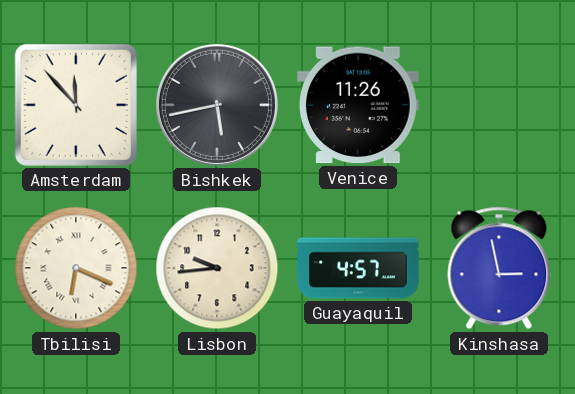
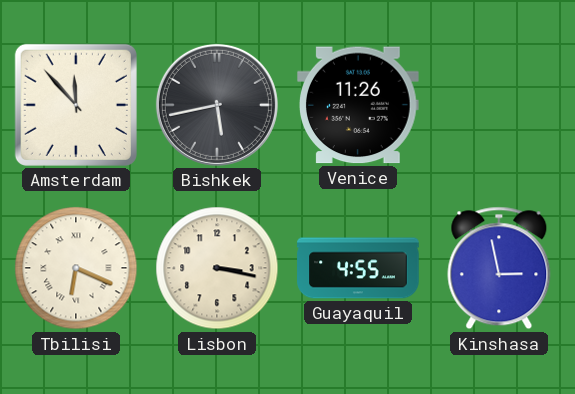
Lisbon: 9:44 -> 3:17 (217, 268)
Guayaquil: 4:57 -> 4:55 (358, 268)
